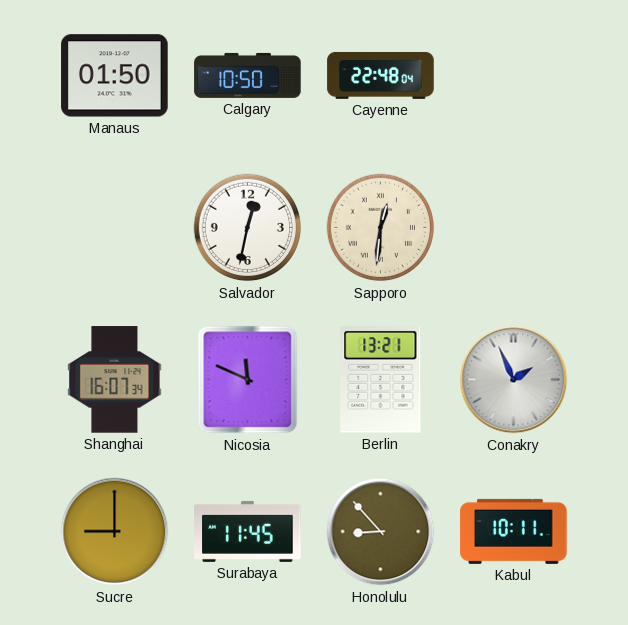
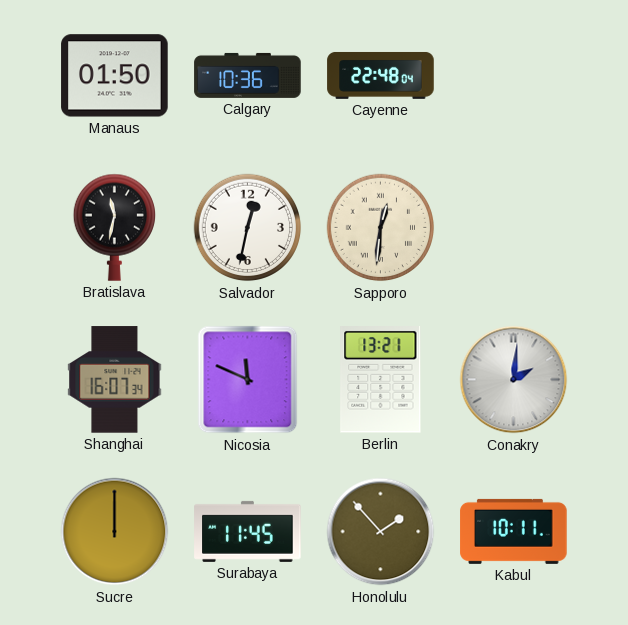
Calgary: 10:50 -> 10:36 (248, 75)
Bratislava: none -> 11:32 (114, 227)
Conakry: 1:56 -> 2:01 (514, 380)
Sucre: 9:00 -> 12:00 (115, 532)
Honolulu: 8:53 -> 1:53 (381, 532)
